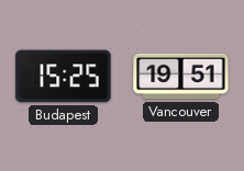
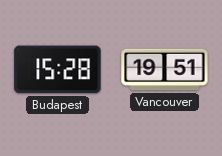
Budapest: 15:25 -> 15:28 (58, 70)
